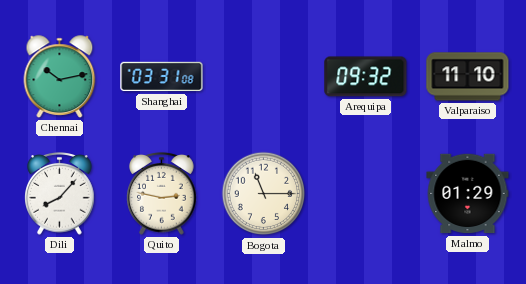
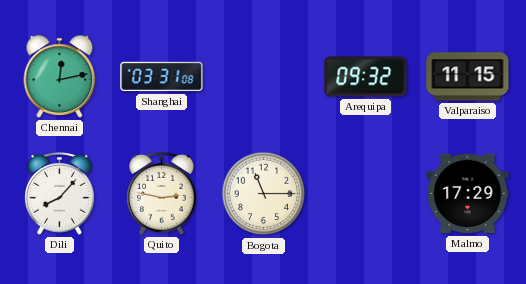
Chennai: 10:13 -> 12:13 (60, 77)
Valparaiso: 11:10 -> 11:15 (468, 77)
Malmo: 01:29 -> 17:29 (468, 194)
